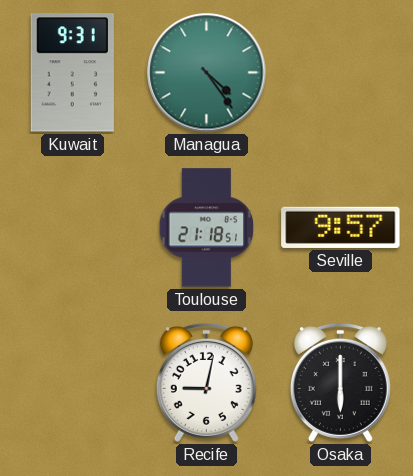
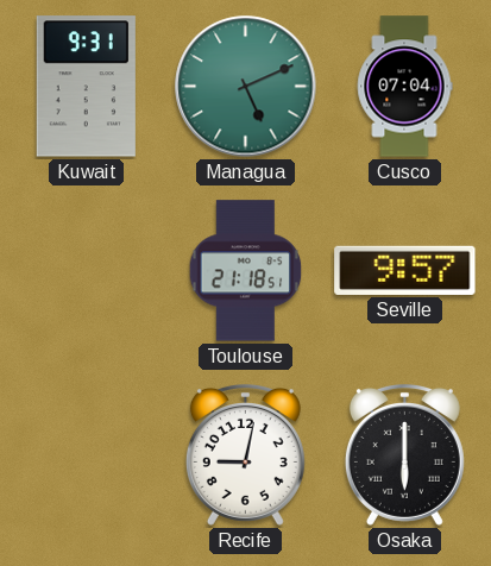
Managua: 4:24 -> 5:11 (246, 87)
Cusco: none -> 07:04 (404, 87)
